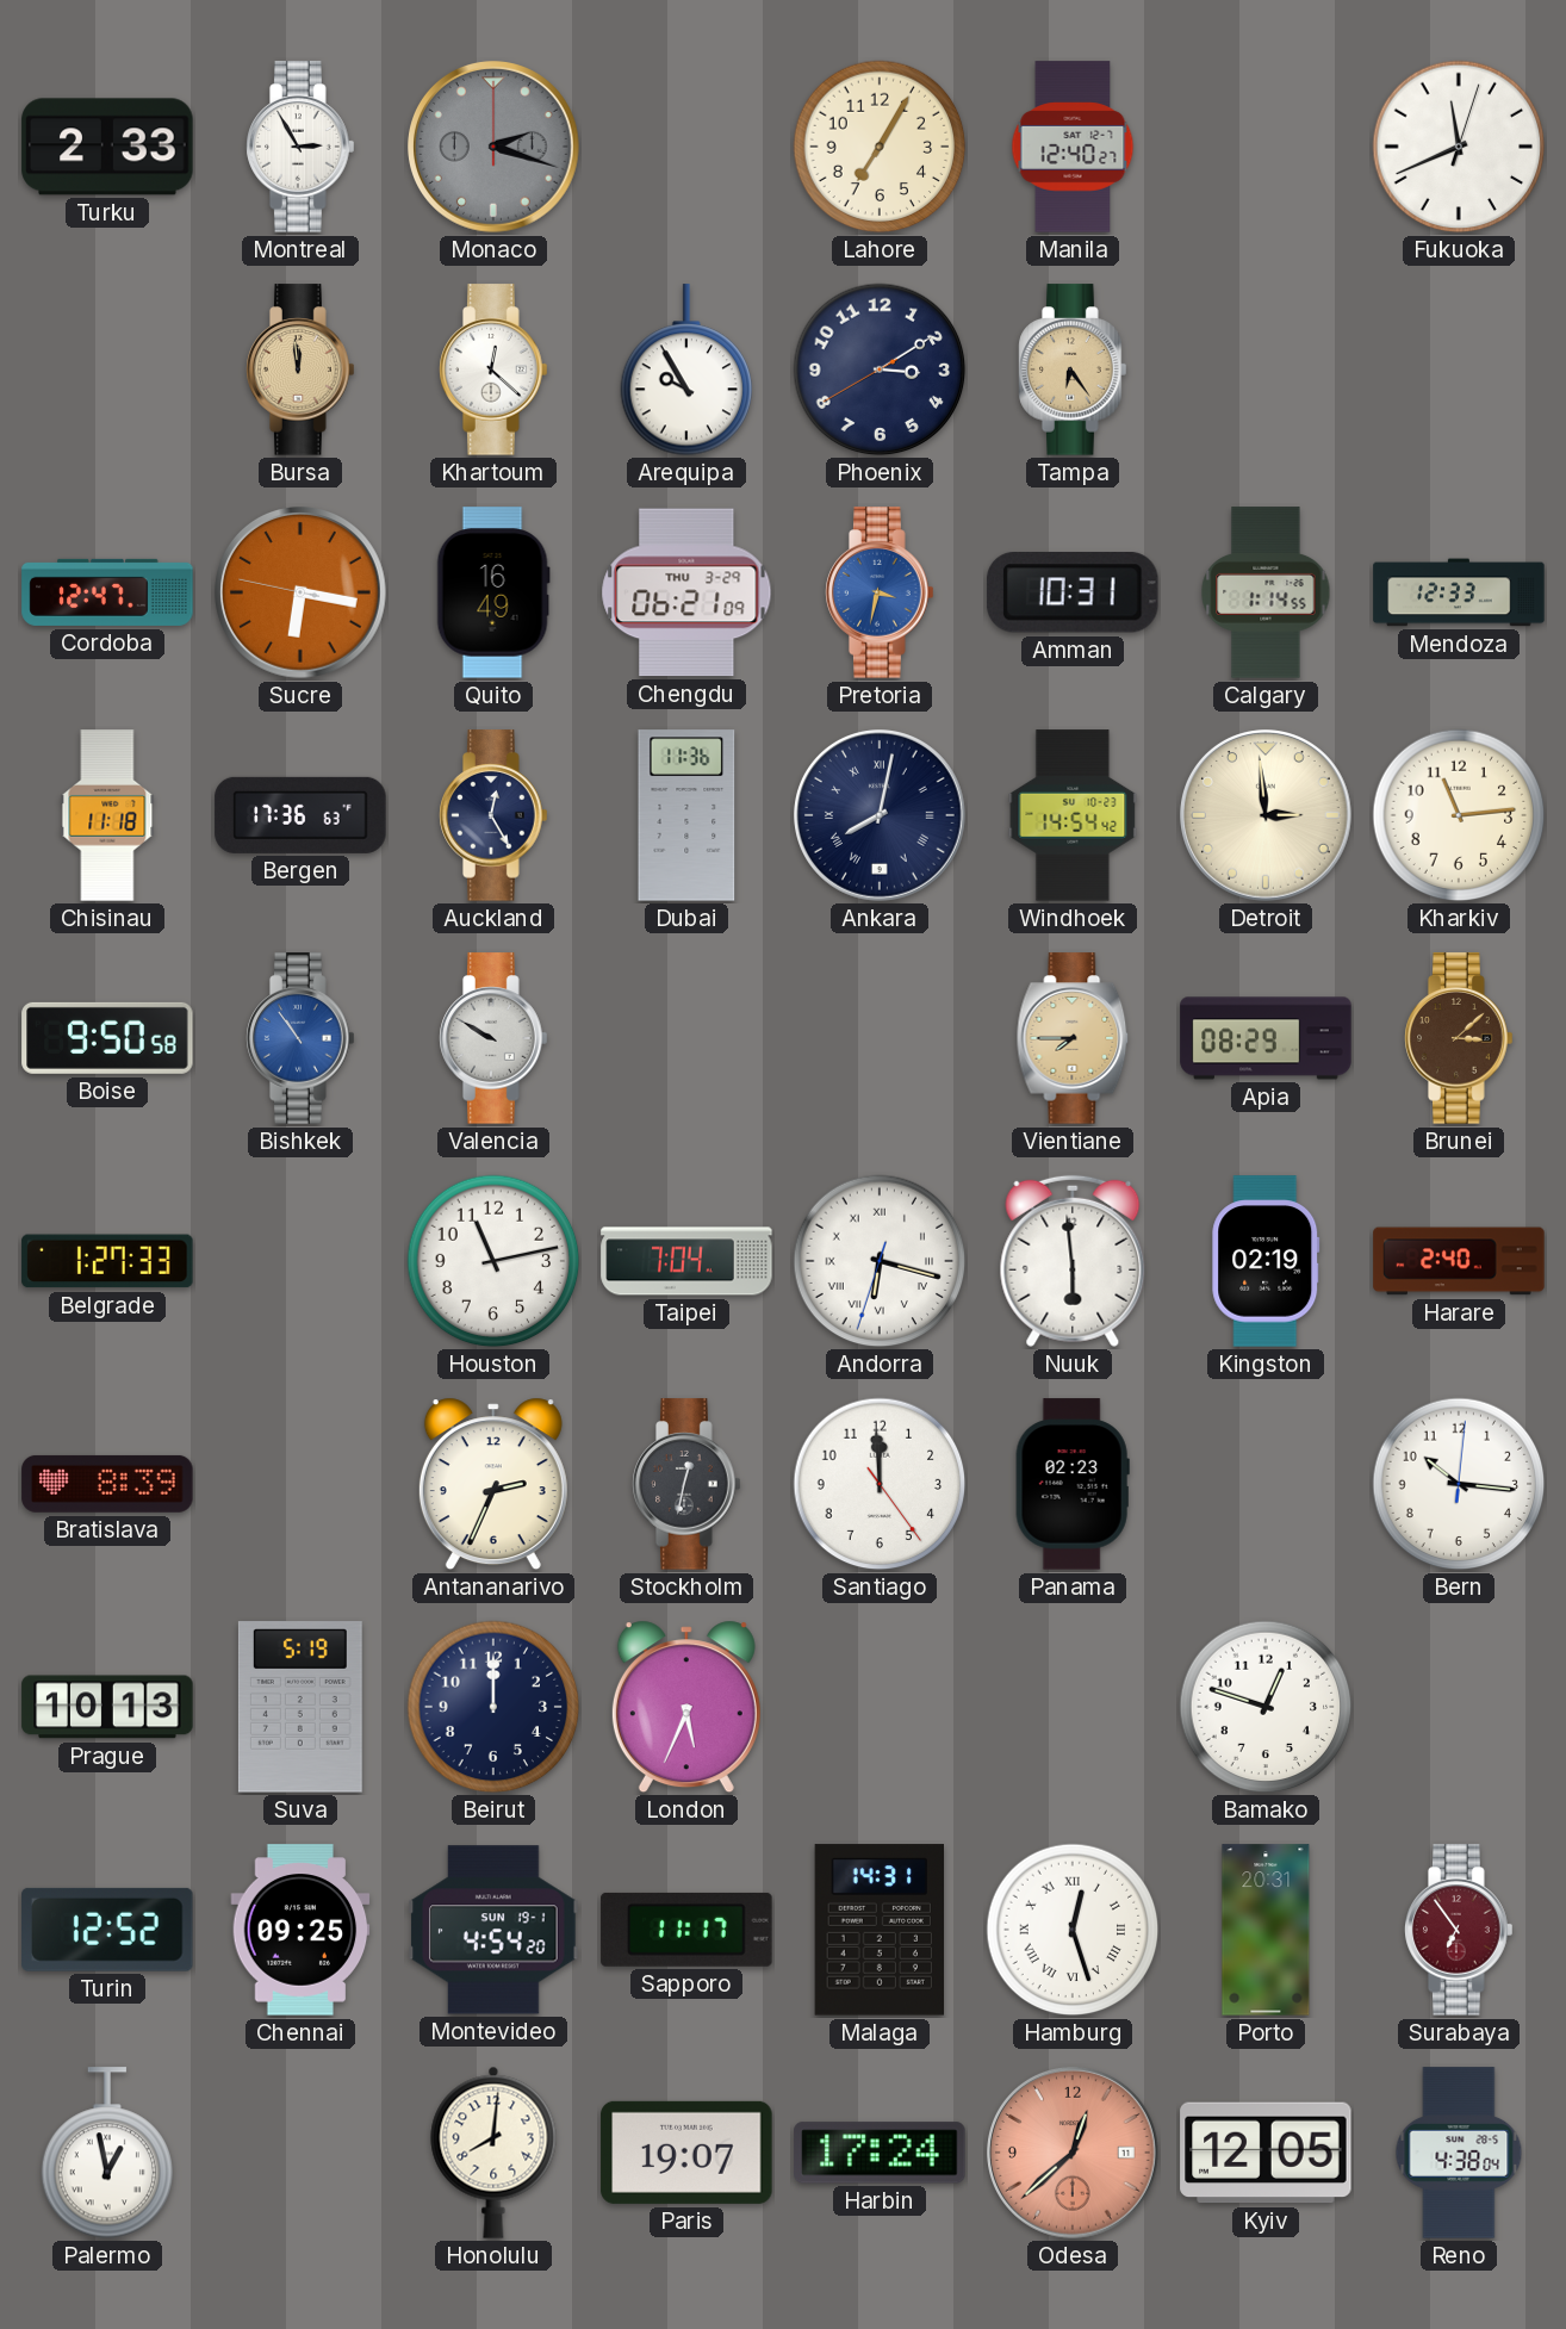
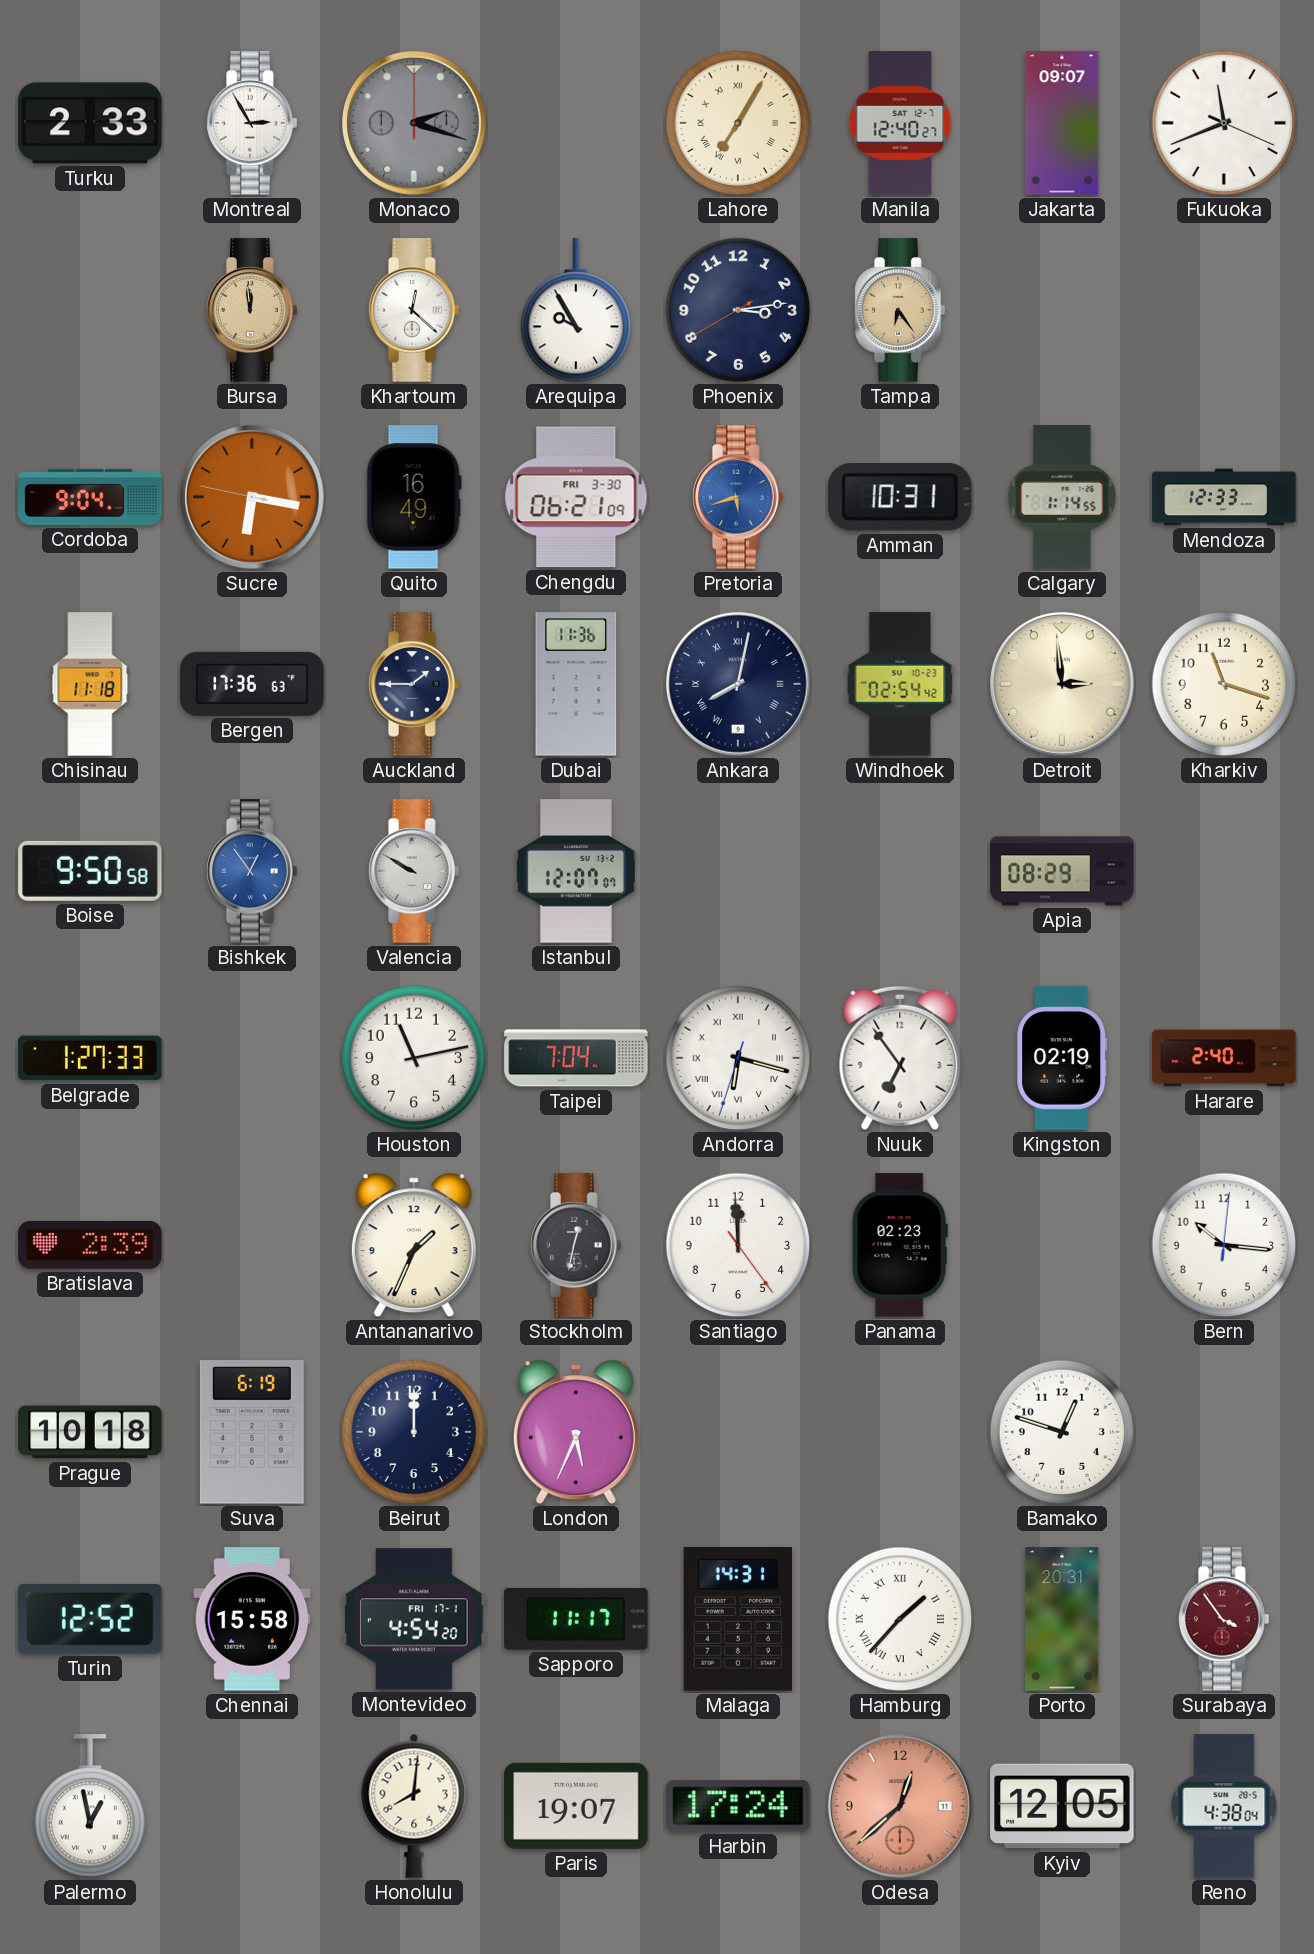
Lahore numerals: Arabic -> Roman (738, 123)
Jakarta: none -> 09:07 (1062, 123)
Fukuoka: 11:41:03 -> 11:41:19 (1224, 123)
Phoenix: 3:09 -> 3:13 (738, 310)
Cordoba: 12:47 -> 9:04 (90, 497)
Chengdu date: THU 3-29 -> FRI 3-30 (576, 497)
Pretoria: 3:32 -> 5:42 (738, 497)
Auckland: 12:25 -> 1:45 (414, 684)
Windhoek: 14:54 -> 02:54 (900, 684)
Kharkiv: 11:14 -> 11:18 (1224, 684)
Bishkek: 10:54 -> 12:54 (252, 871)
Istanbul: none -> 12:07 (576, 871)
Vientiane: 7:45 -> none (1073, 1038)
Brunei: 3:08 -> none (1459, 1038)
Nuuk: 5:59 -> 6:54 (900, 1058)
Bratislava: 8:39 -> 2:39 (90, 1245)
Antananarivo: 2:34 -> 1:34 (414, 1245)
Prague: 10:13 -> 10:18 (90, 1432)
Suva: 5:19 -> 6:19 (252, 1432)
Chennai: 09:25 -> 15:58 (252, 1619)
Montevideo date: SUN 19-1 -> FRI 17-1 (414, 1619)
Hamburg: 12:27 -> 1:37 (900, 1619)
Surabaya: 6:54 -> 3:54 (1224, 1619)
